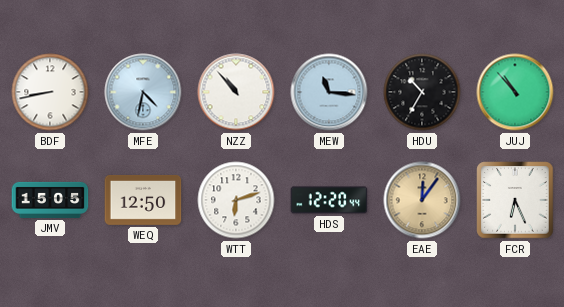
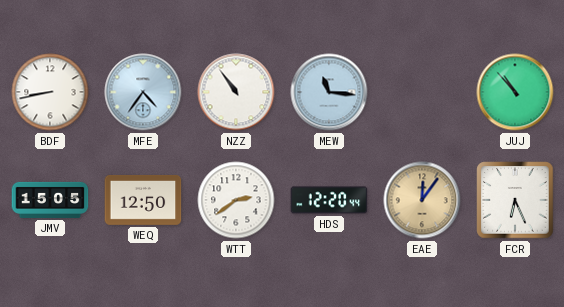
MFE: 4:32 -> 4:36 (143, 92)
NZZ: 10:53 -> 10:54 (236, 92)
HDU: 10:35 -> none (422, 92)
WTT: 6:12 -> 2:39 (236, 200)
